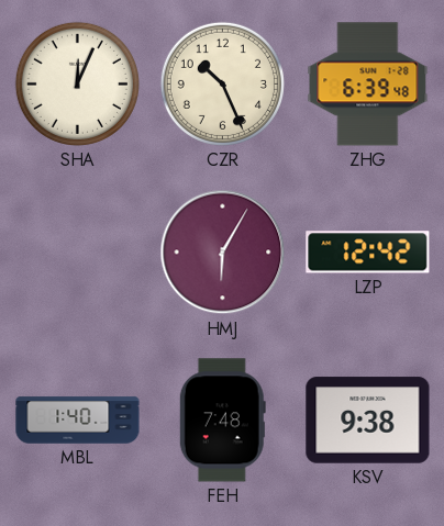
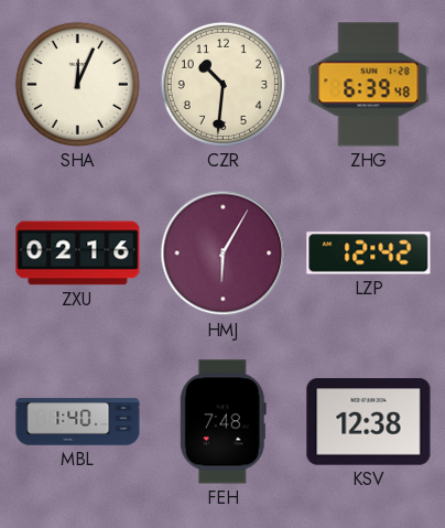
CZR: 10:26 -> 10:31 (223, 84)
ZXU: none -> 02:16 (78, 254)
KSV: 9:38 -> 12:38 (369, 422)
